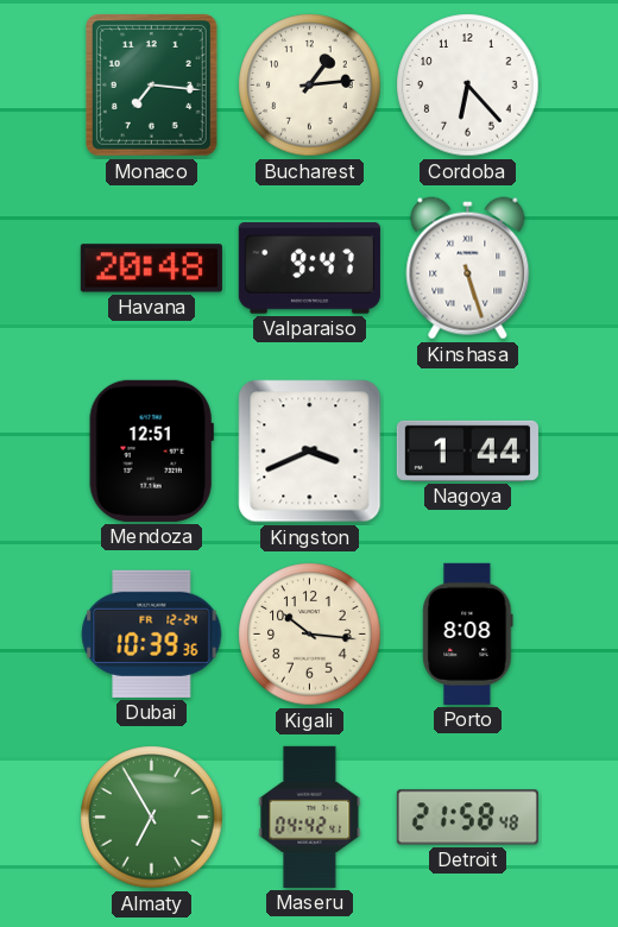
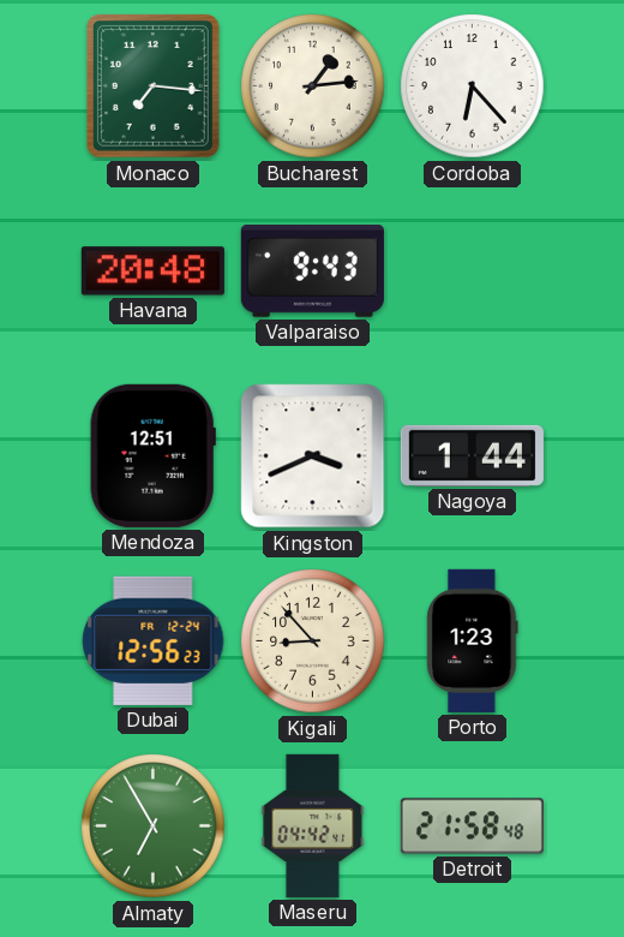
Valparaiso: 9:47 -> 9:43 (312, 271)
Kinshasa: 5:27 -> none (468, 269)
Dubai: 10:39 -> 12:56 (154, 640)
Kigali: 10:16 -> 8:53 (313, 641)
Porto: 8:08 -> 1:23 (473, 640)
